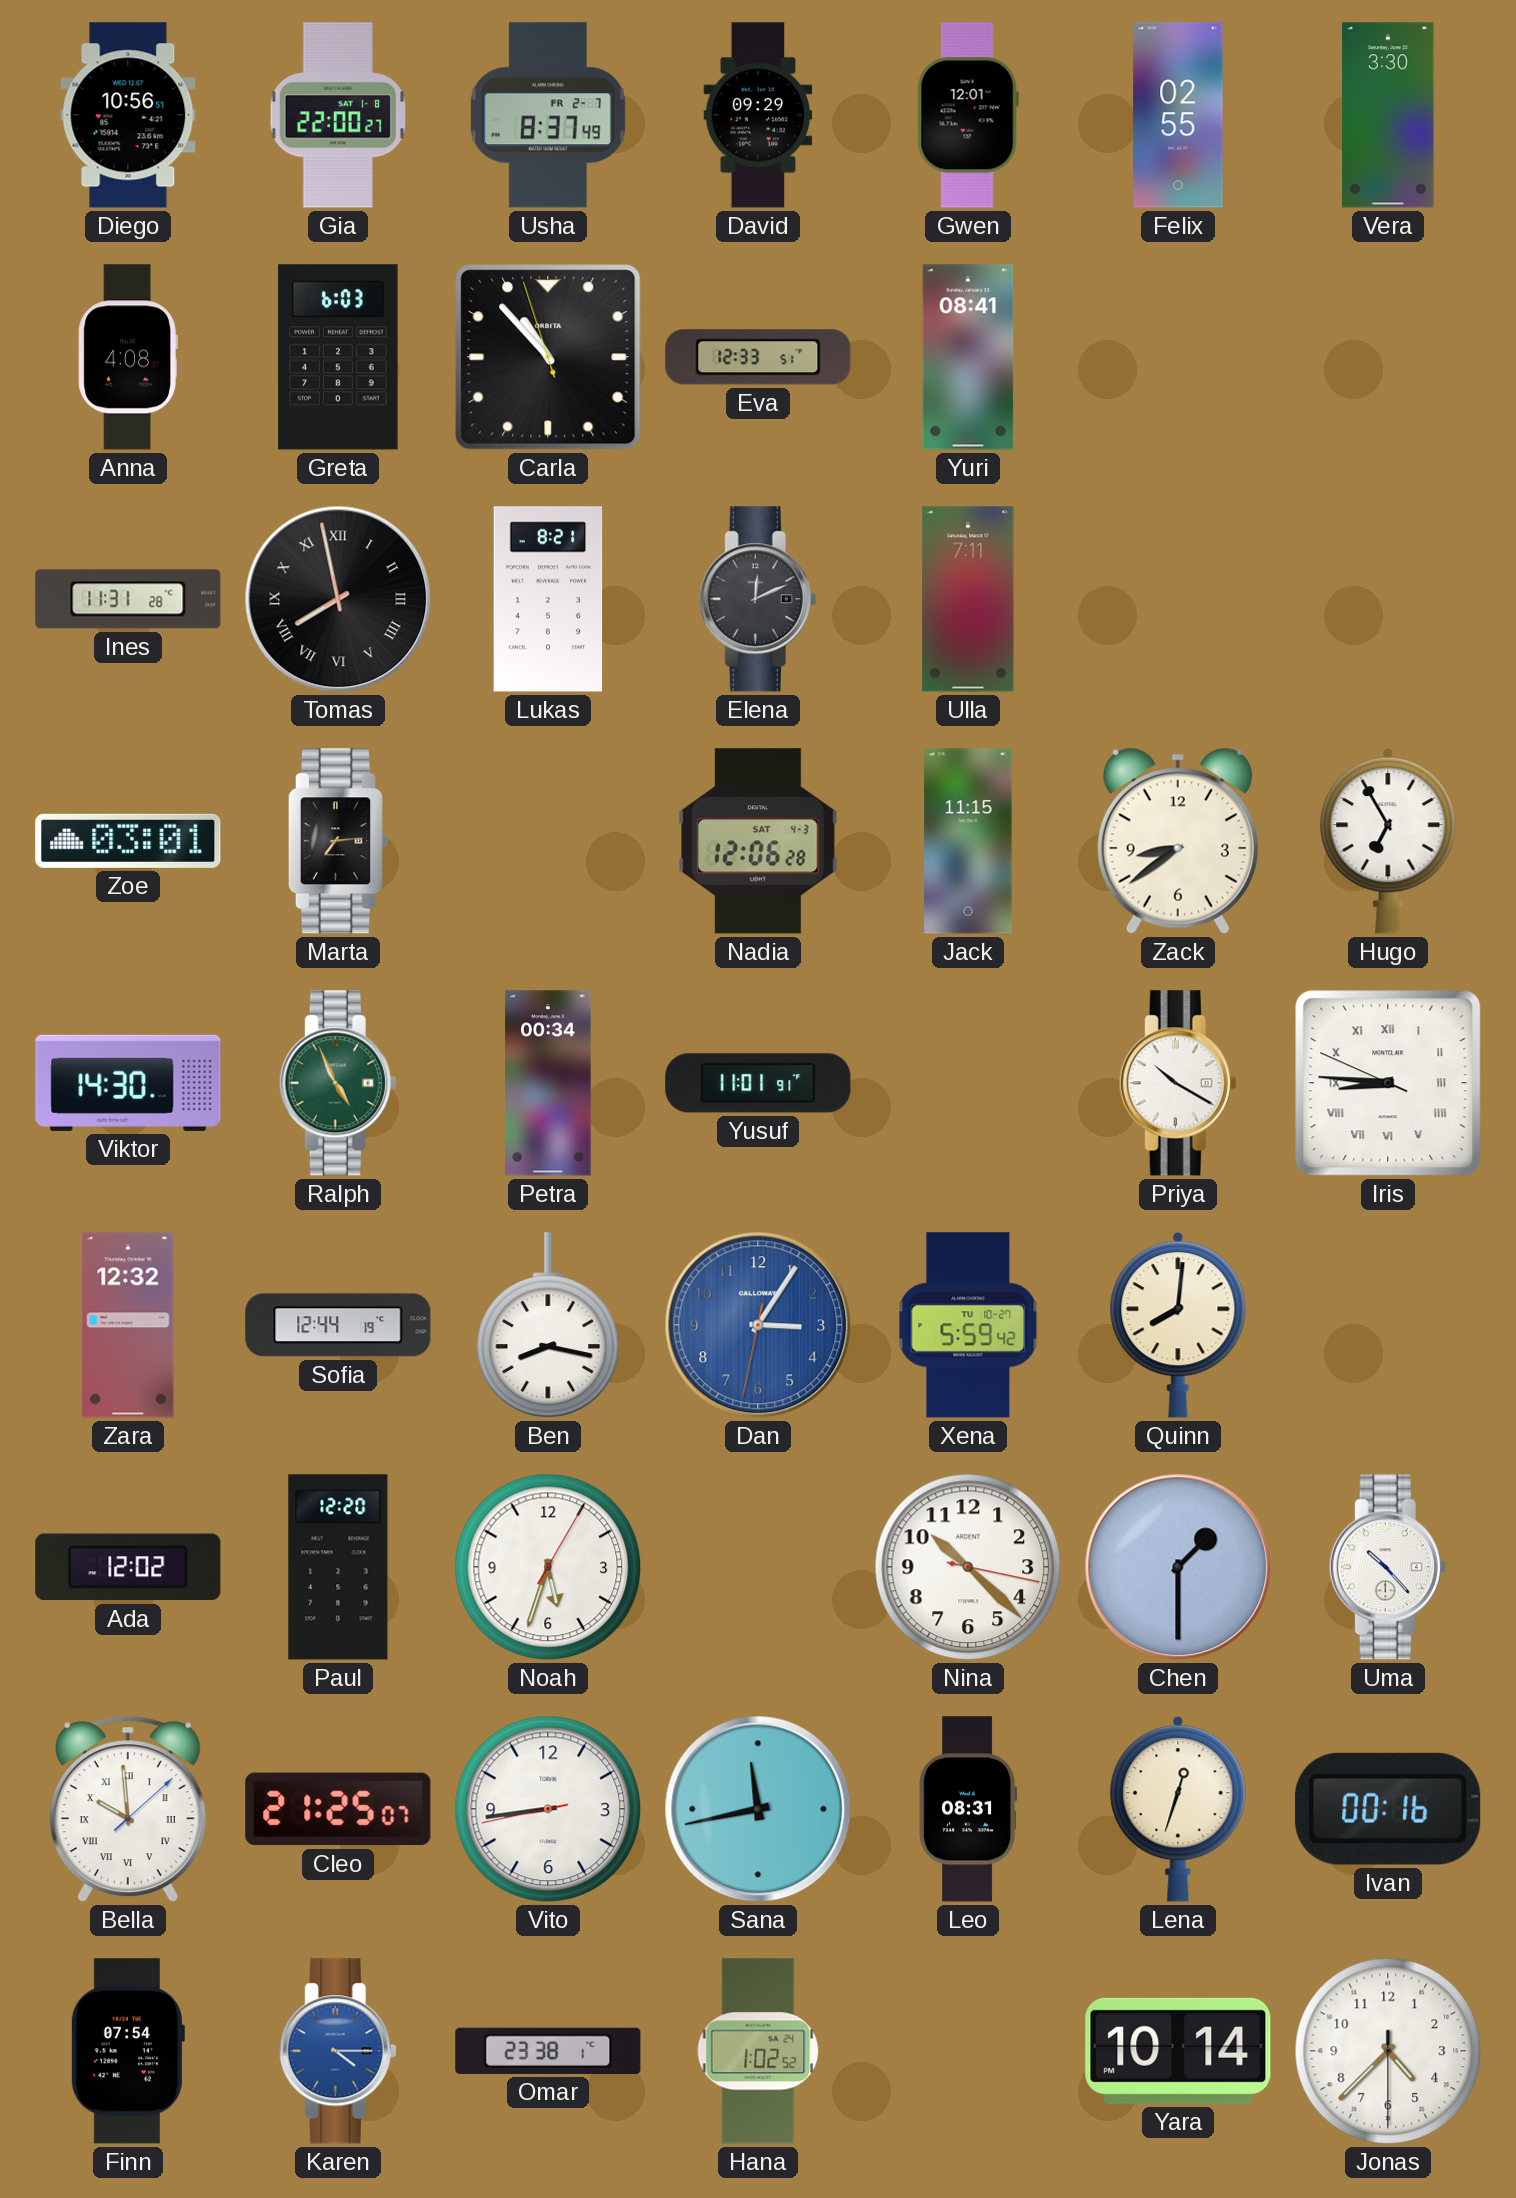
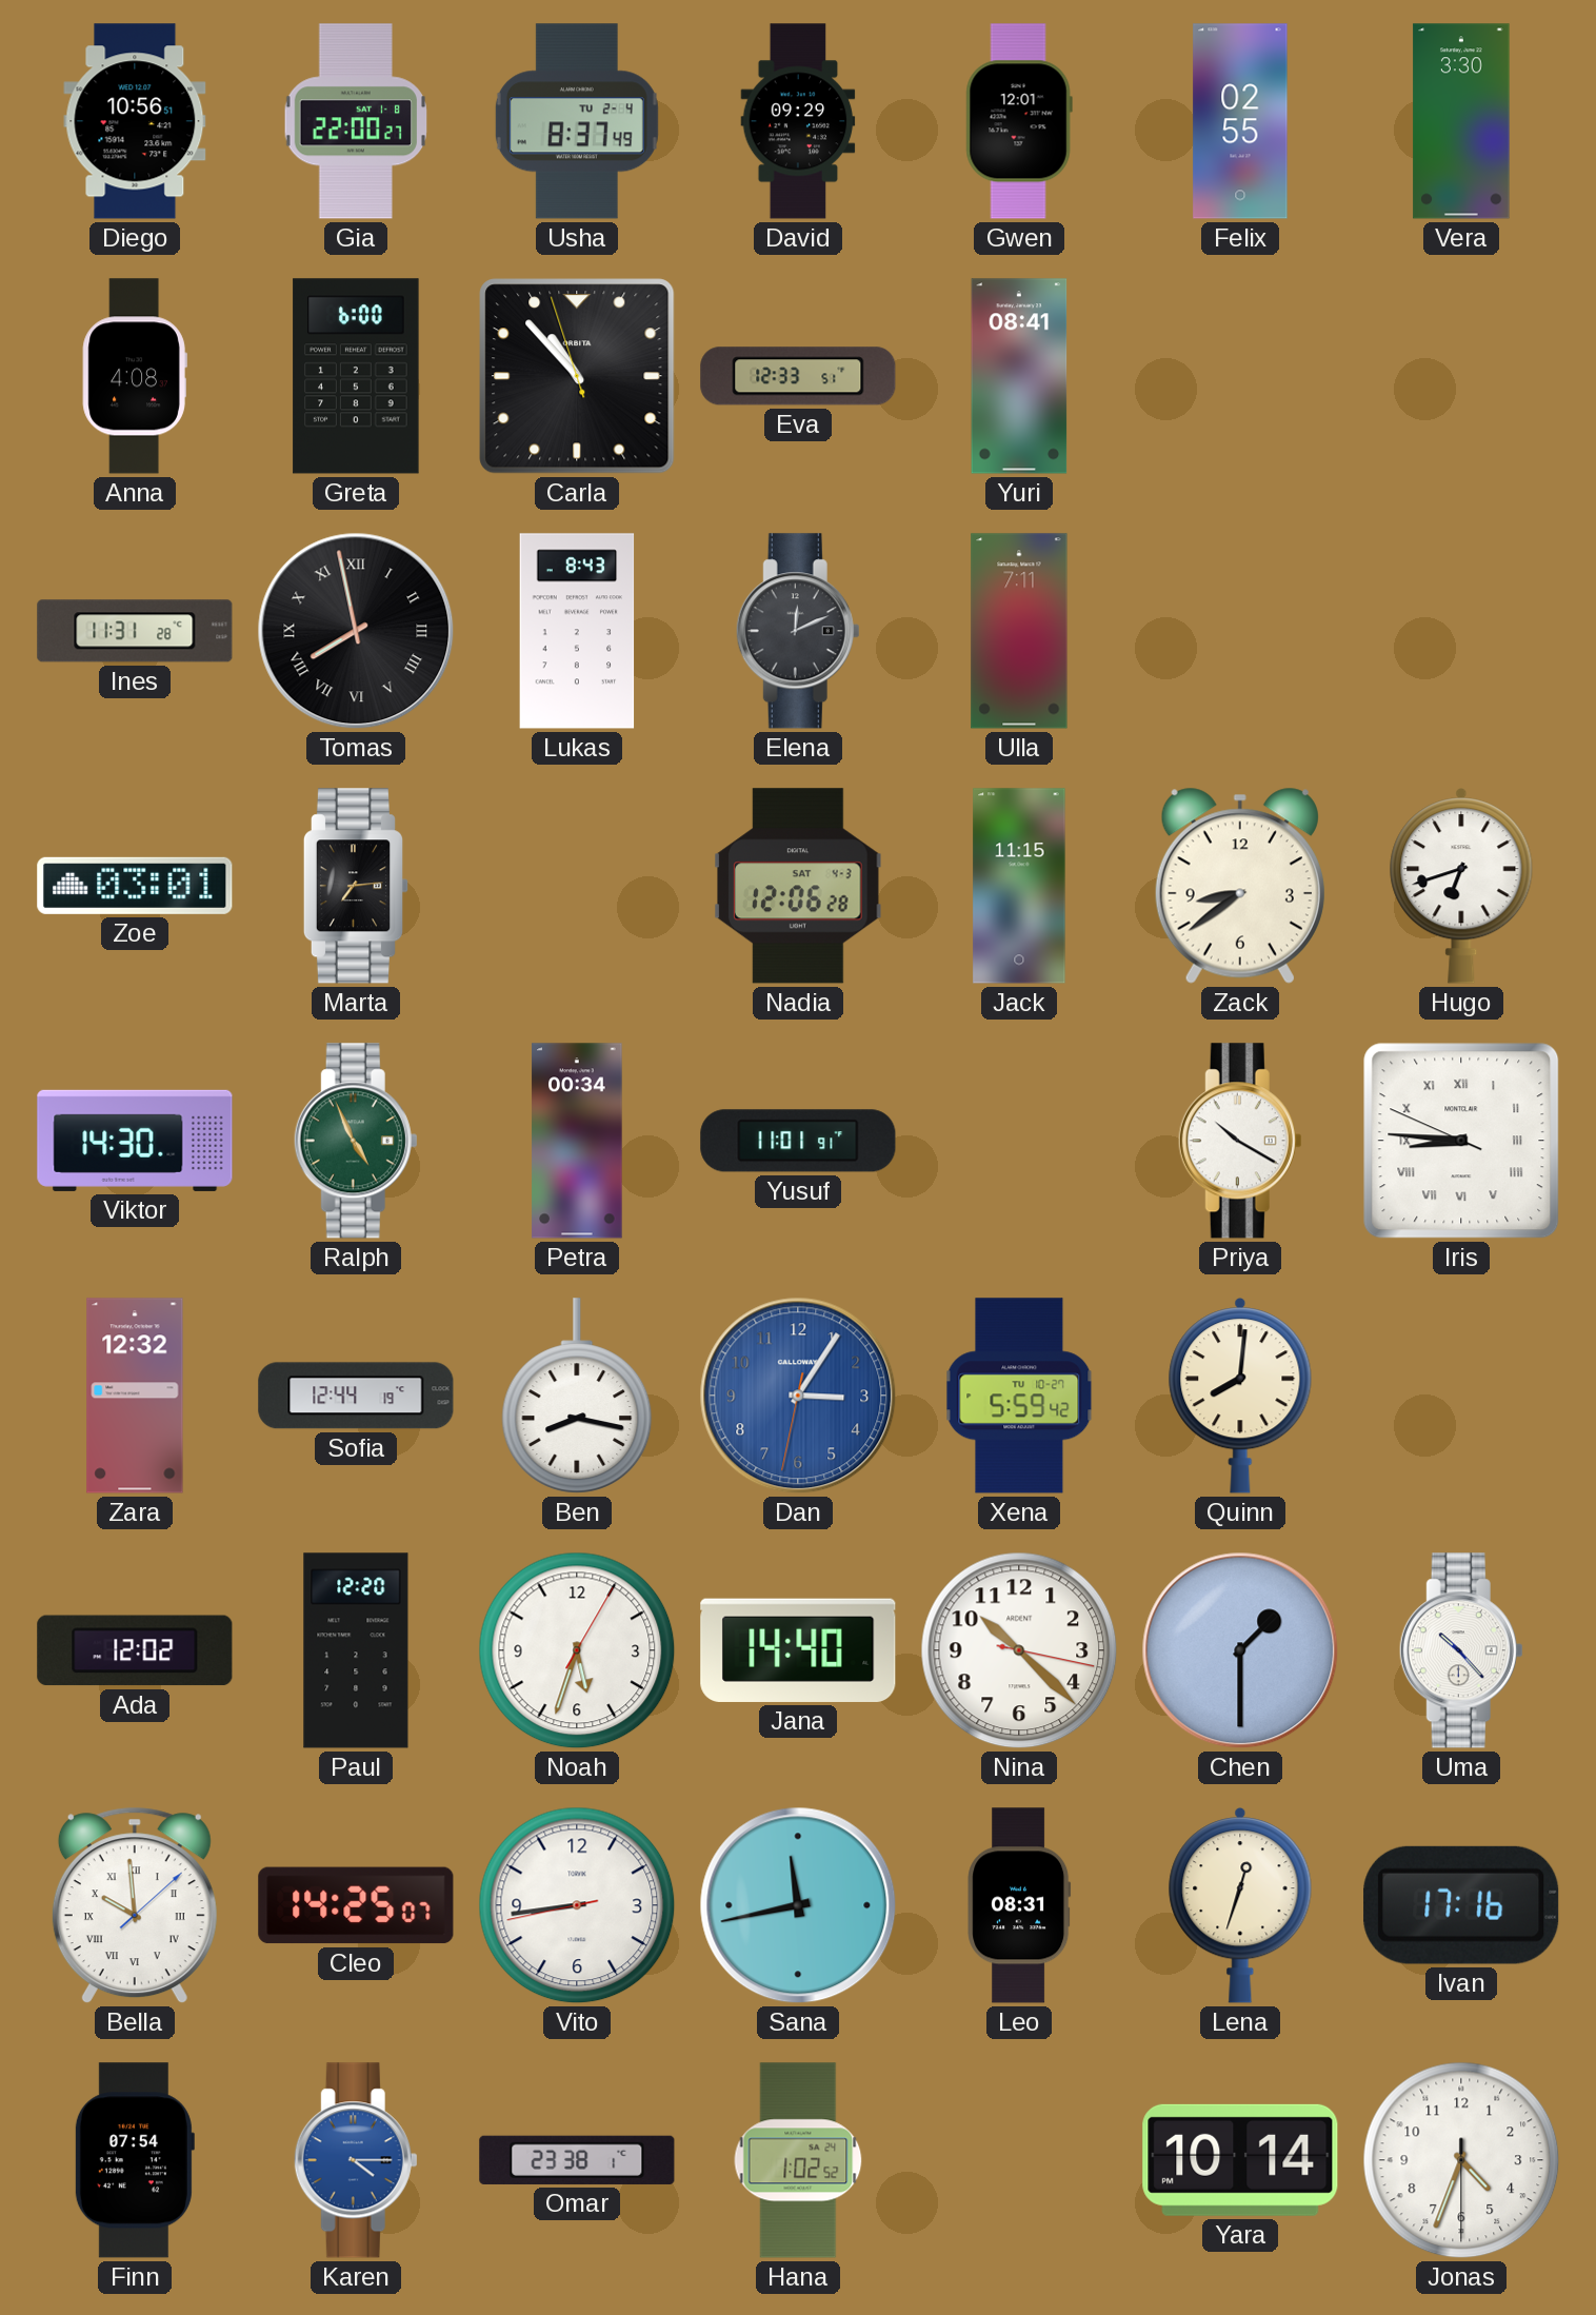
Usha date: FR 2-7 -> TU 2-4 (577, 121)
Greta: 6:03 -> 6:00 (356, 376)
Lukas: 8:21 -> 8:43 (577, 631)
Hugo: 6:55 -> 6:42 (1461, 886)
Jana: none -> 14:40 (798, 1650)
Cleo: 21:25 -> 14:25 (356, 1905)
Ivan: 00:16 -> 17:16 (1461, 1905)
Jonas: 4:37 -> 4:33 (1461, 2160)
